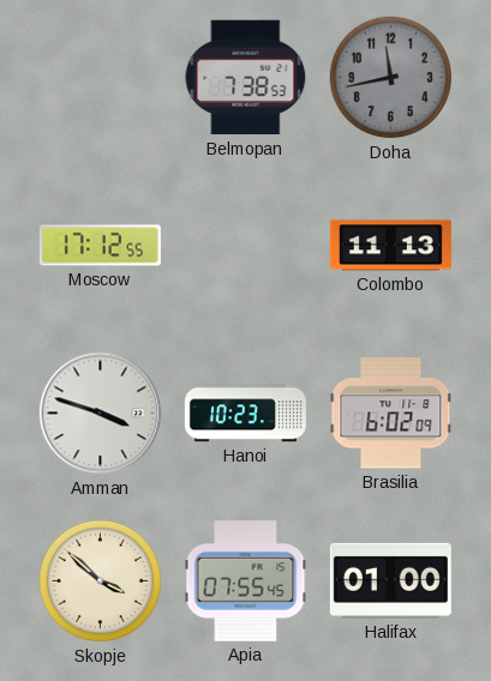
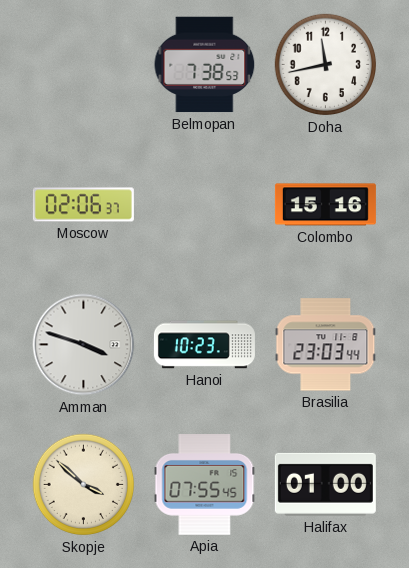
Doha dial: grey -> white (326, 65)
Moscow: 17:12 -> 02:06 (83, 205)
Colombo: 11:13 -> 15:16 (325, 205)
Brasilia: 6:02 -> 23:03 (326, 345)
